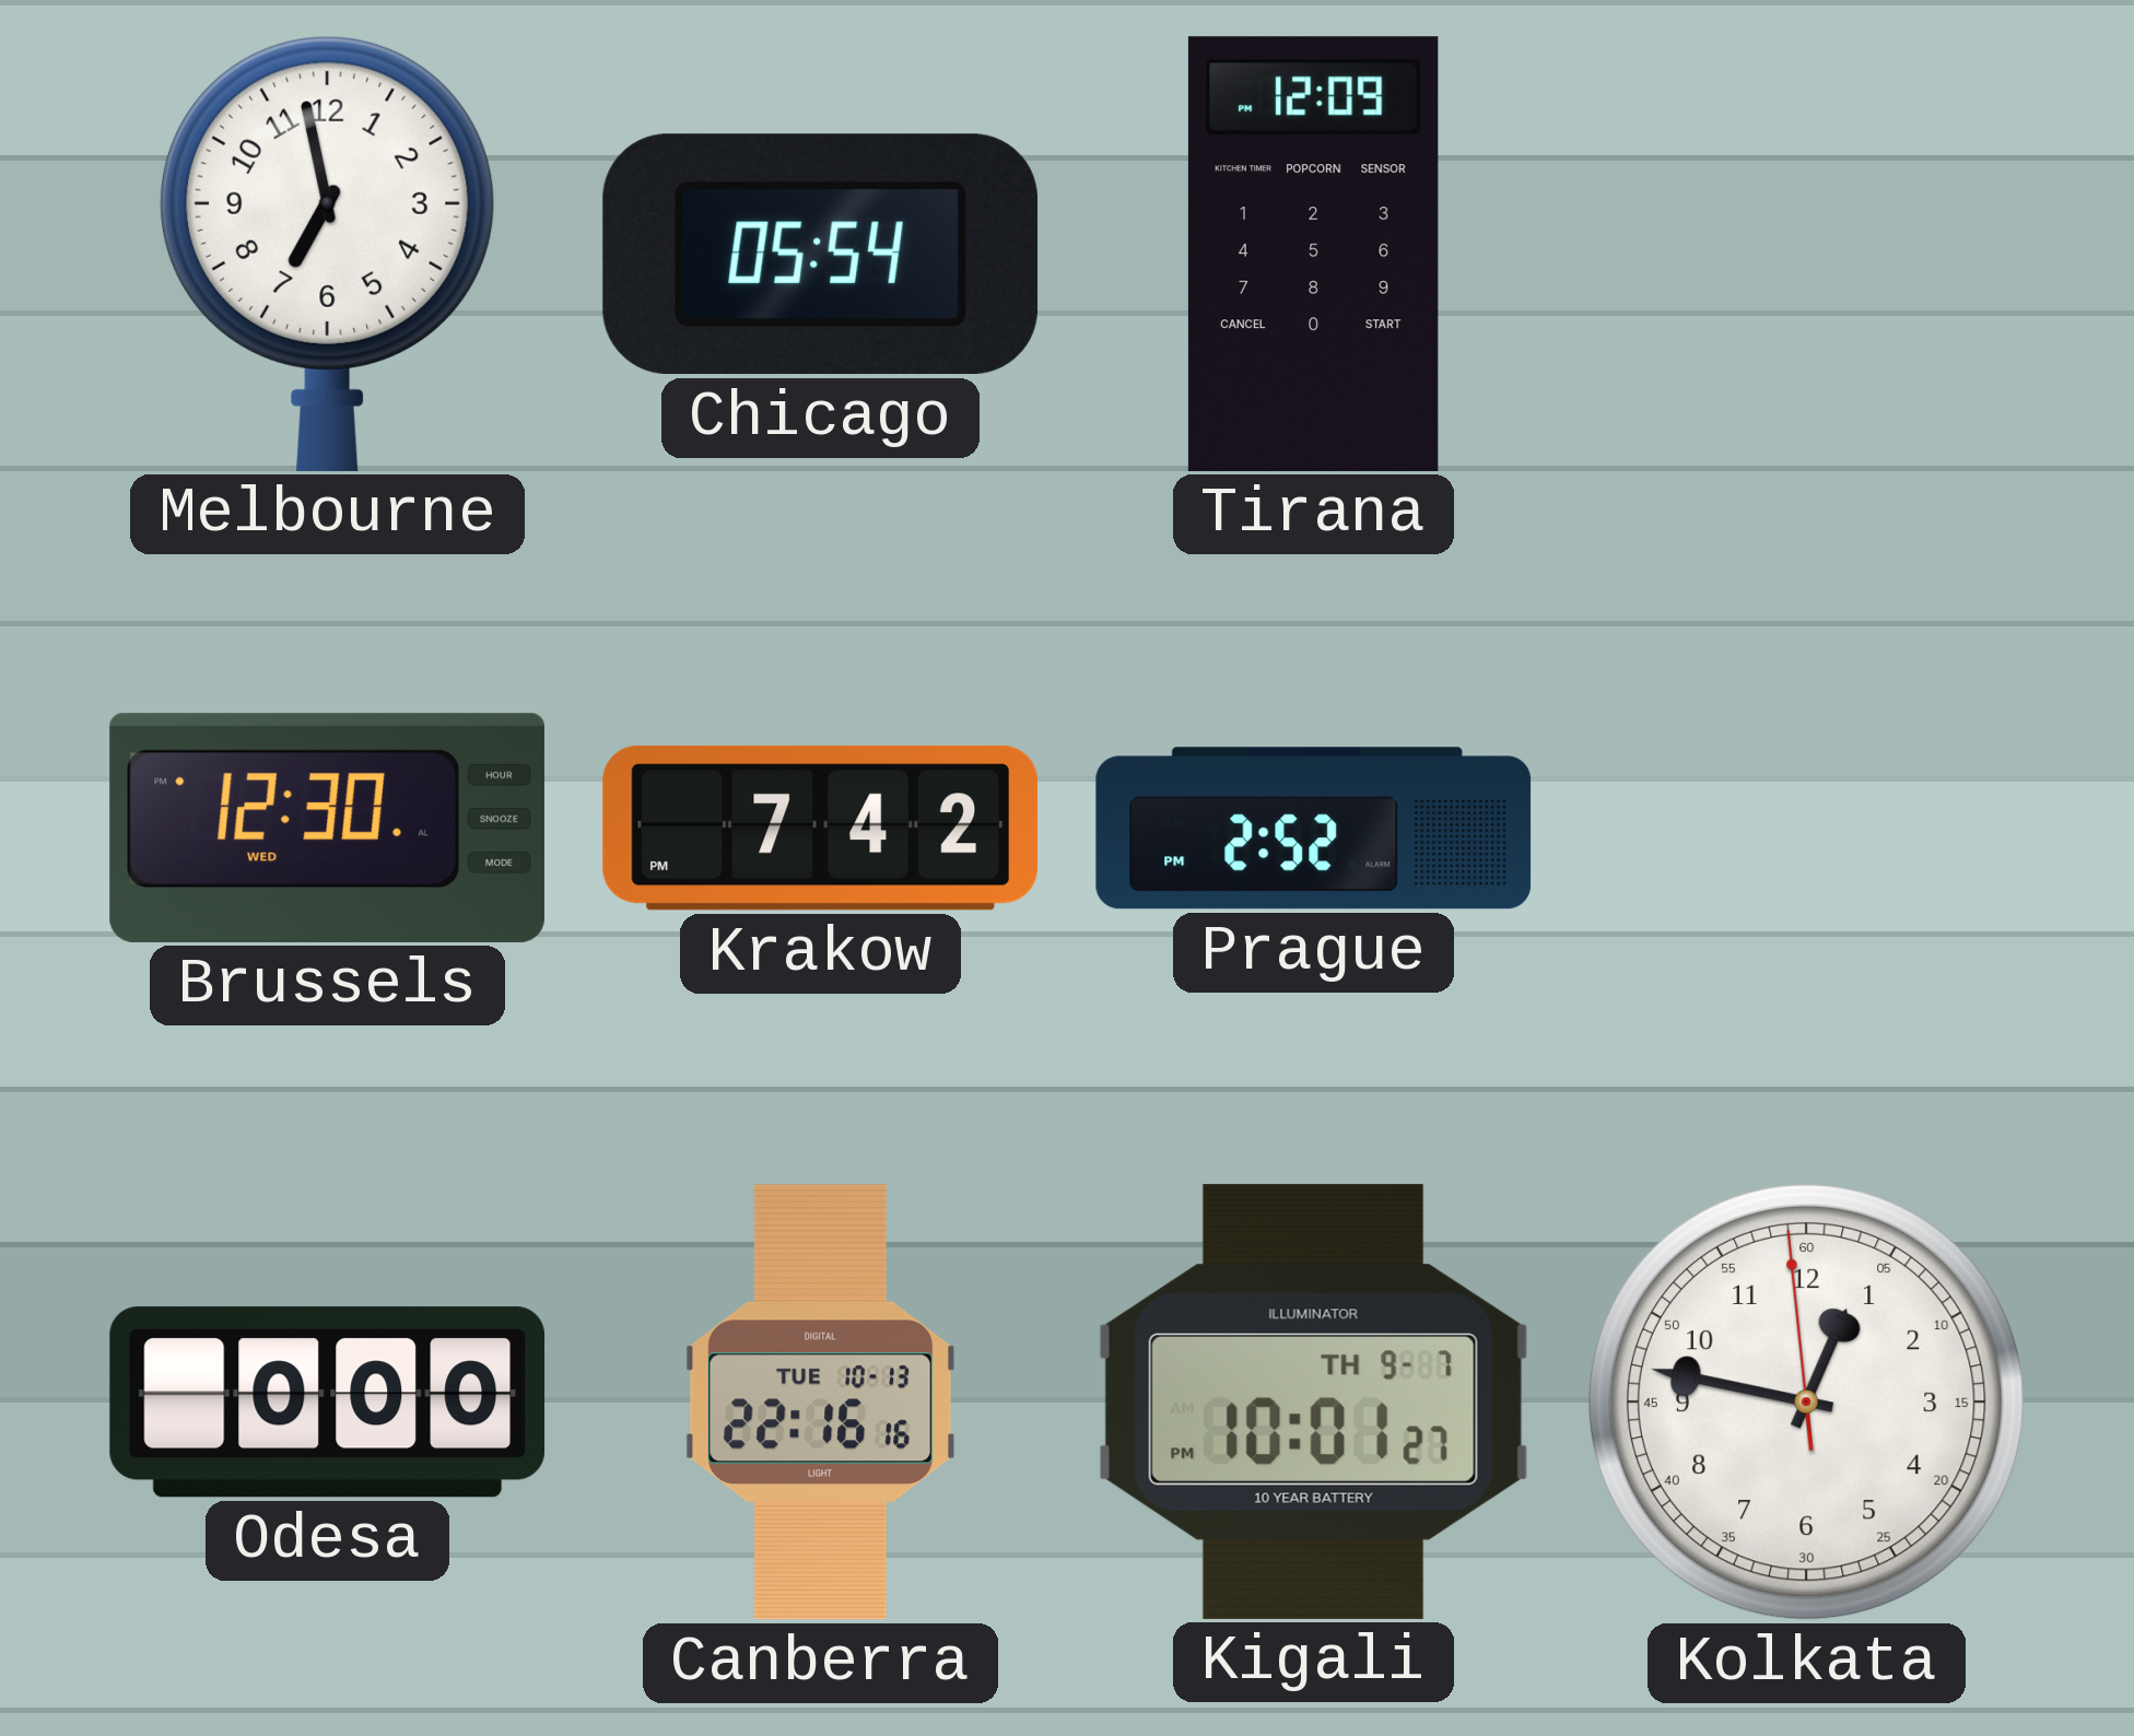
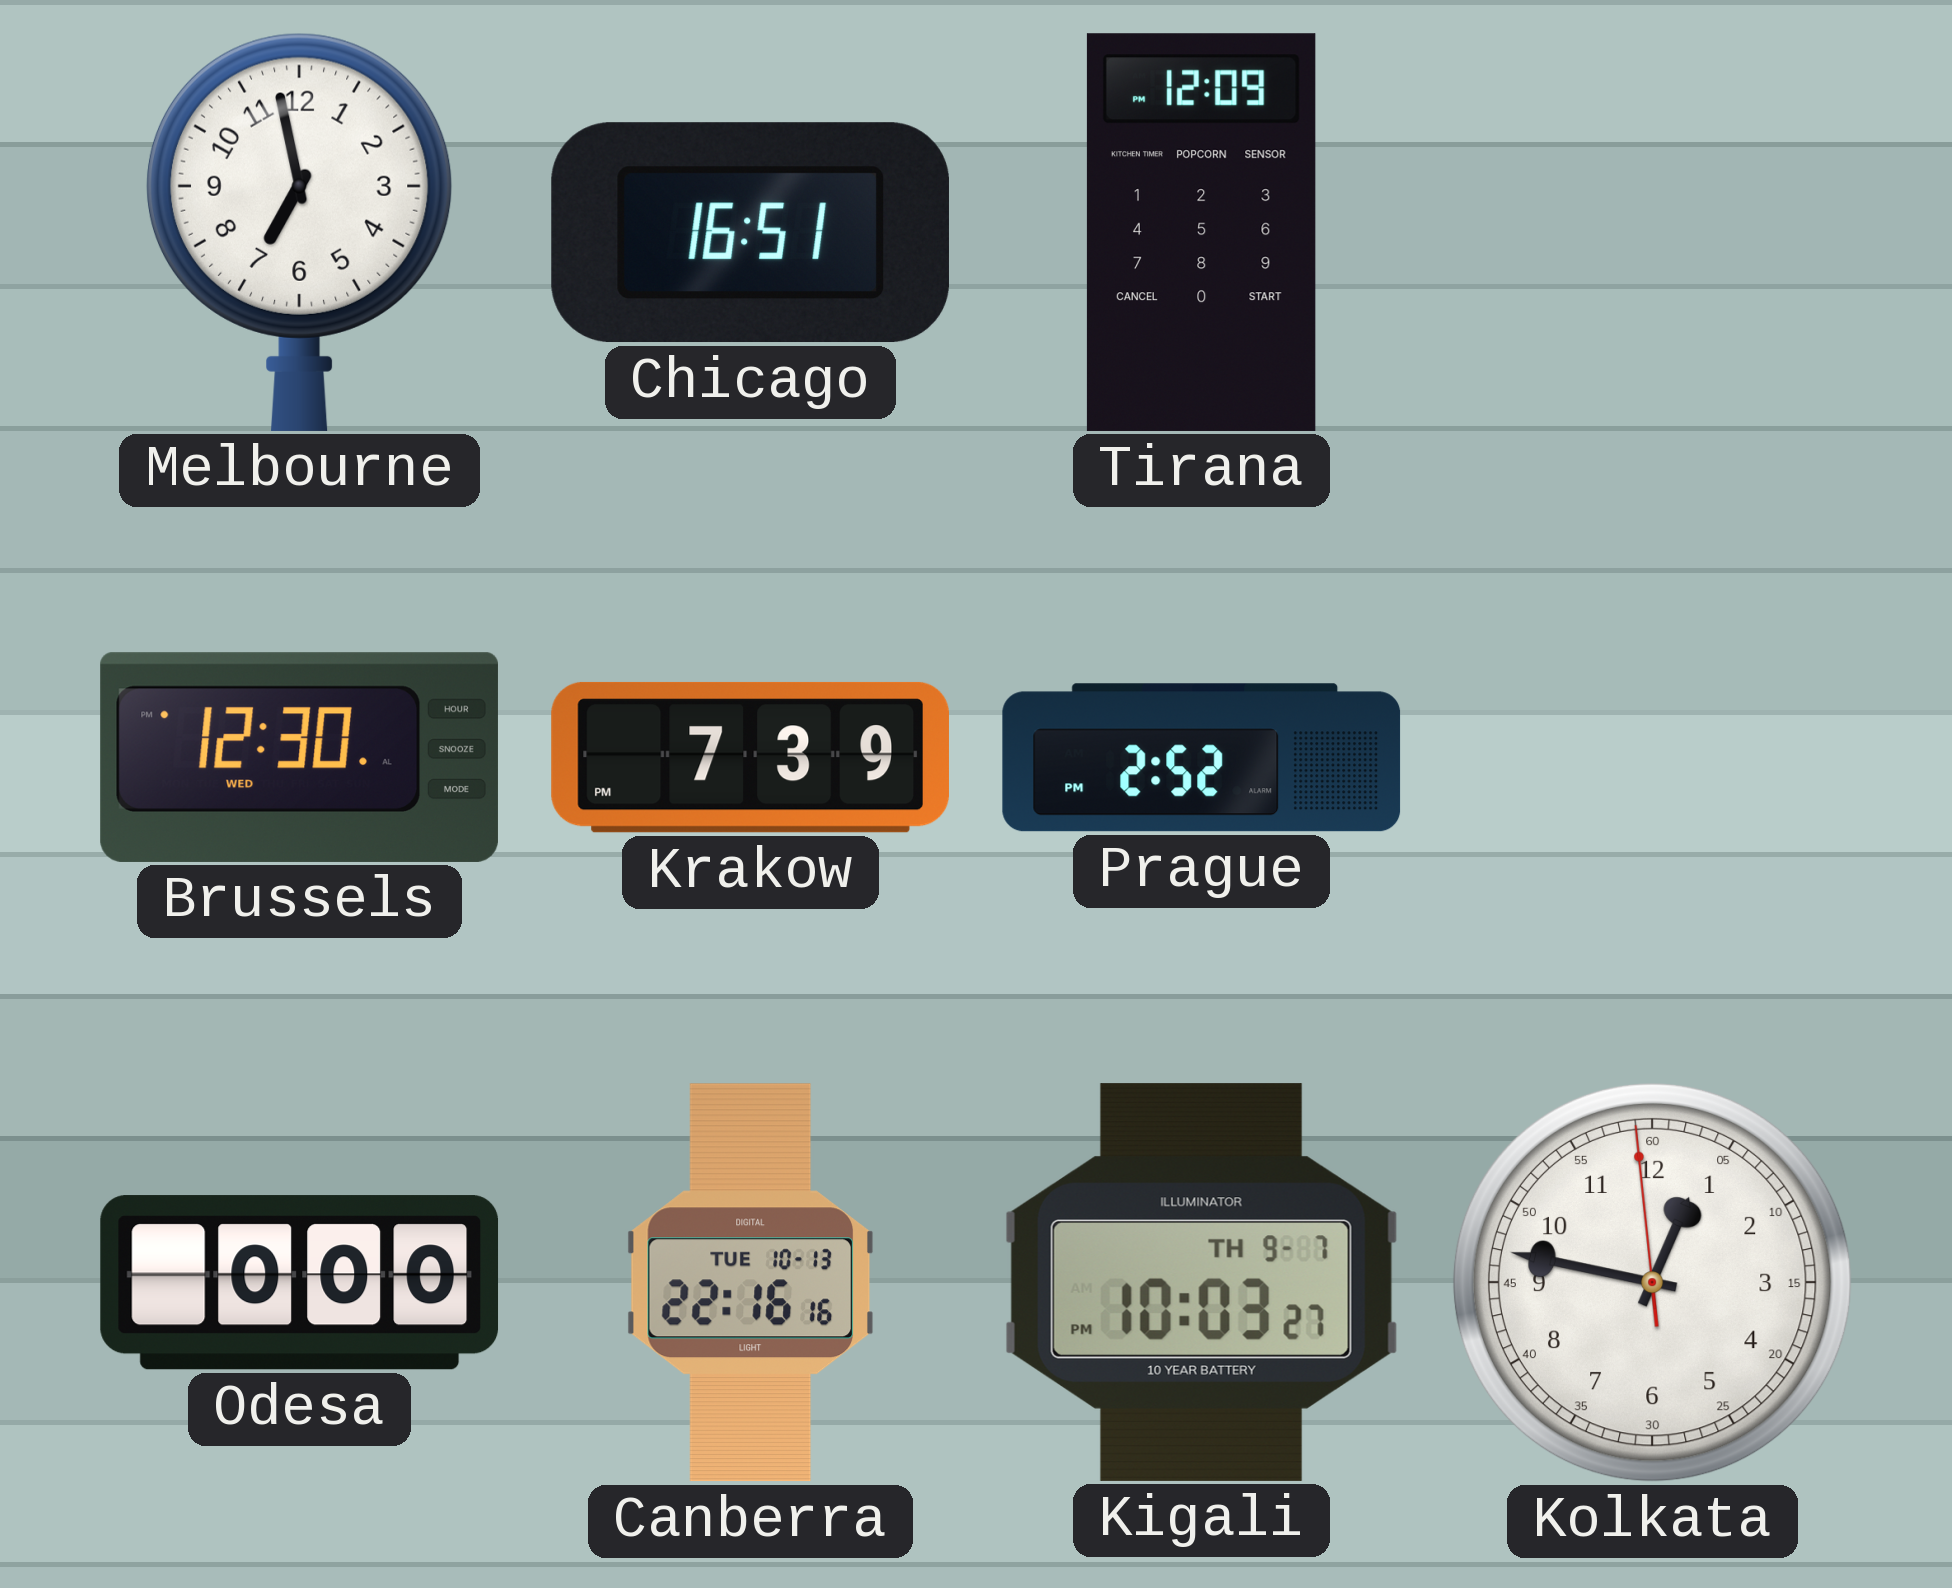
Chicago: 05:54 -> 16:51 (750, 233)
Krakow: 7:42 -> 7:39 (750, 757)
Kigali: 10:01 -> 10:03 (1201, 1282)
